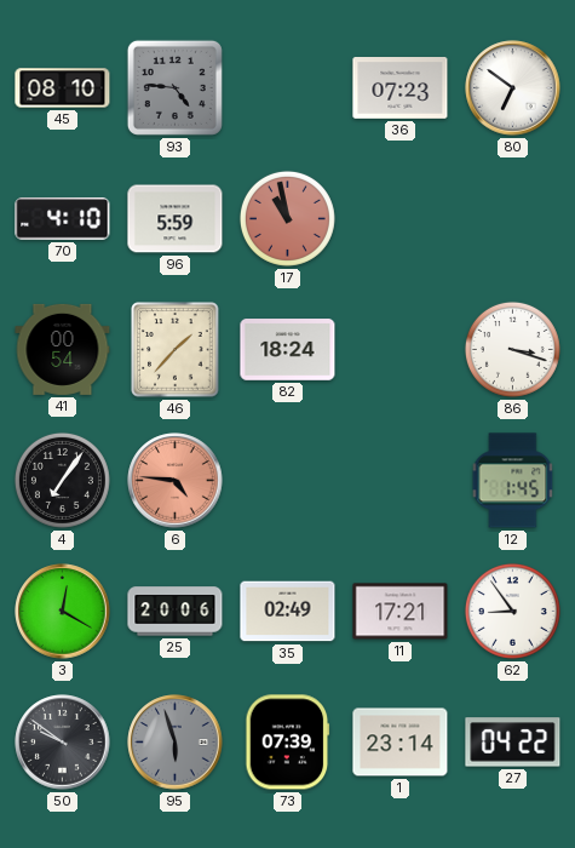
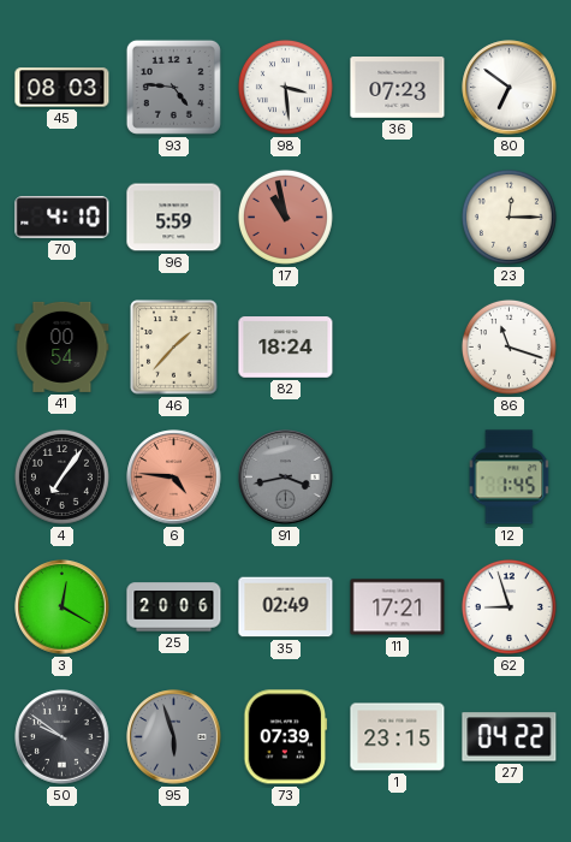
45: 08:10 -> 08:03 (63, 88)
98: none -> 3:29 (285, 87)
23: none -> 12:15 (508, 217)
86: 3:18 -> 11:18 (508, 346)
91: none -> 3:43 (286, 478)
62: 8:54 -> 8:57 (508, 606)
1: 23:14 -> 23:15 (398, 737)
